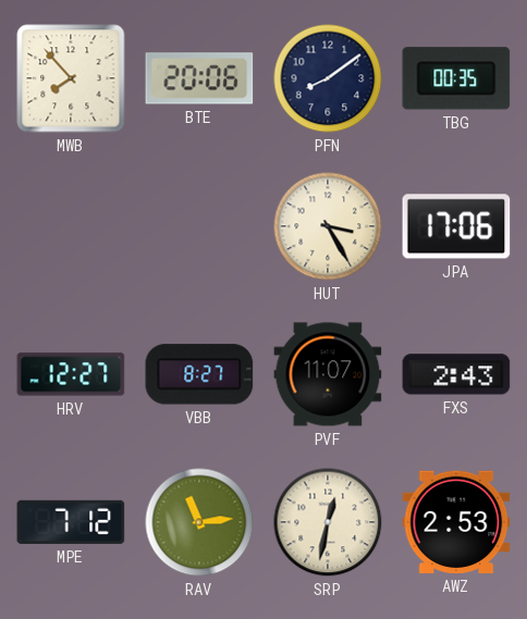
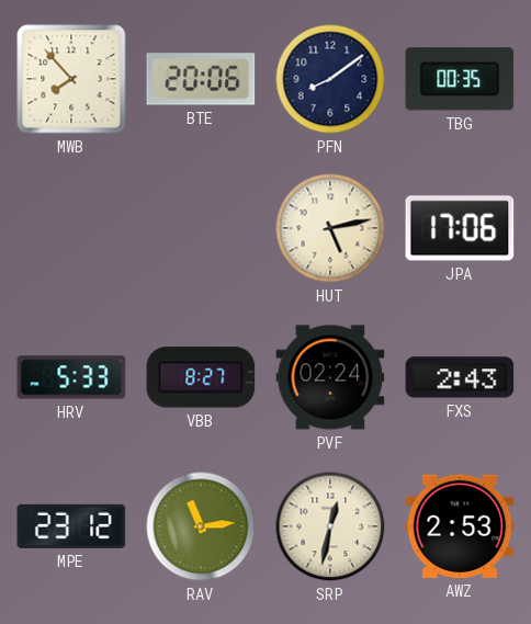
HUT: 3:25 -> 5:13 (330, 228)
HRV: 12:27 -> 5:33 (71, 377)
PVF: 11:07 -> 02:24 (330, 377)
MPE: 7:12 -> 23:12 (71, 526)
